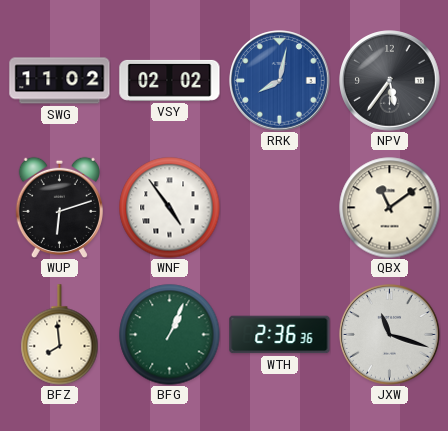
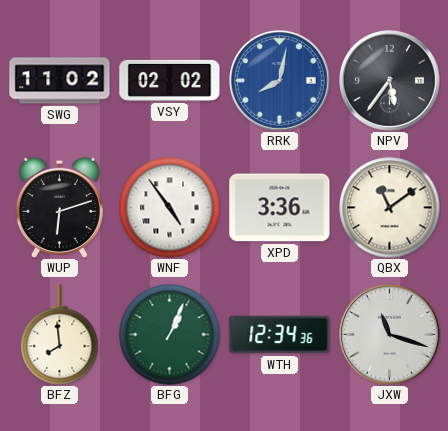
XPD: none -> 3:36 (280, 208)
WTH: 2:36 -> 12:34 (280, 335)
